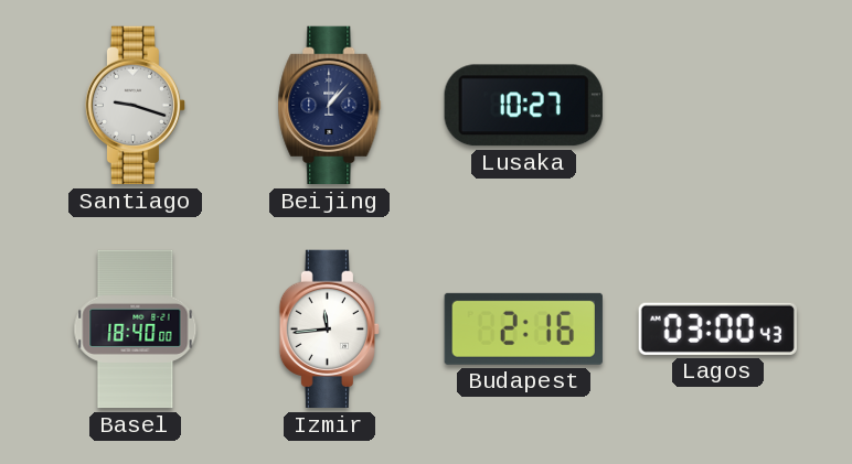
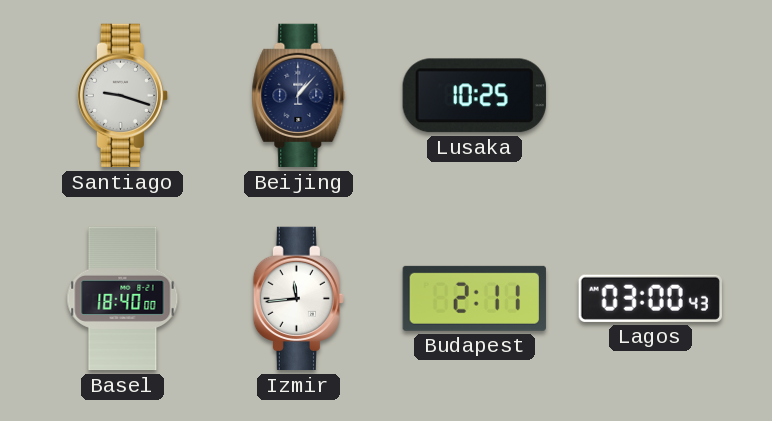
Lusaka: 10:27 -> 10:25 (474, 96)
Budapest: 2:16 -> 2:11 (474, 298)
